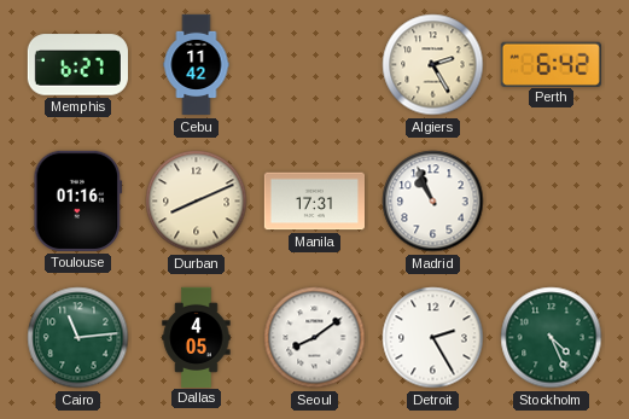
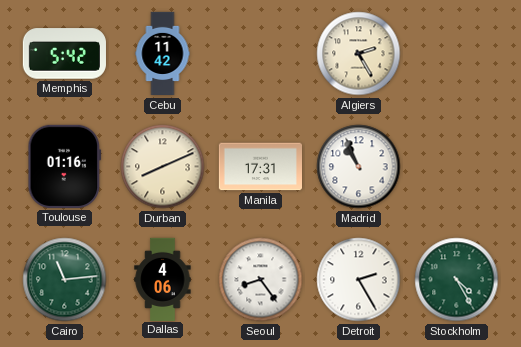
Memphis: 6:27 -> 5:42 (64, 54)
Perth: 6:42 -> none (551, 64)
Dallas: 4:05 -> 4:06 (163, 279)
Seoul: 8:09 -> 8:24 (261, 280)
Stockholm: 4:26 -> 4:25 (457, 280)
